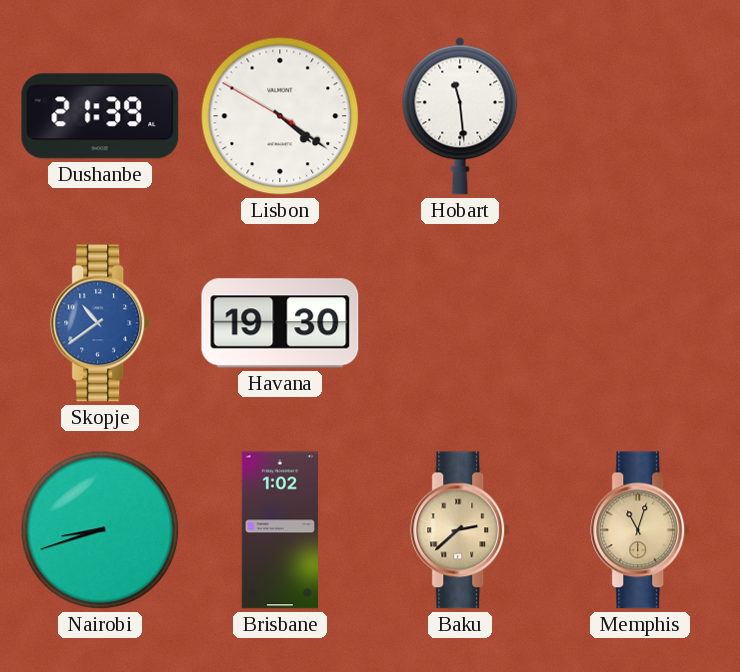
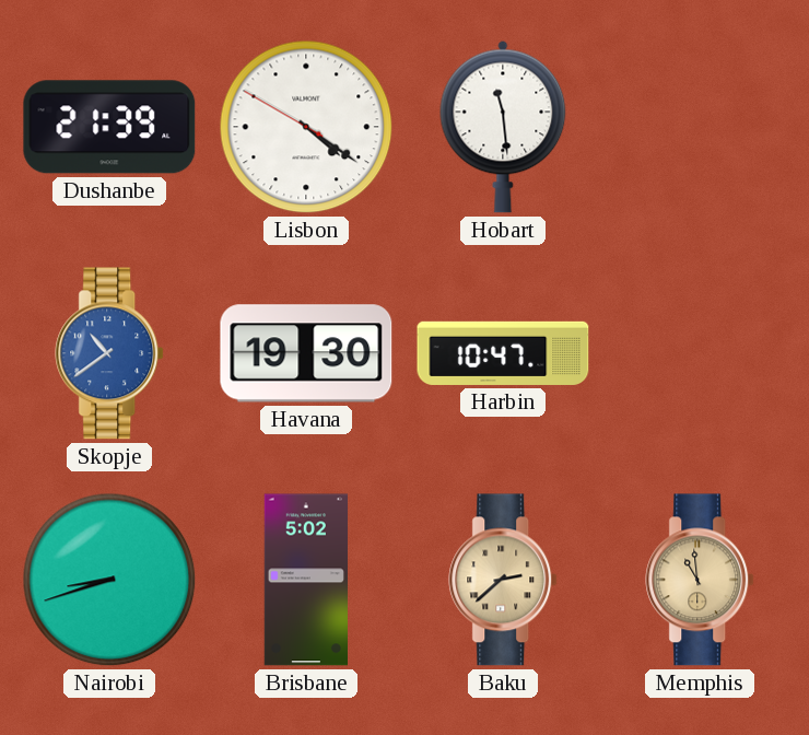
Harbin: none -> 10:47 (503, 353)
Brisbane: 1:02 -> 5:02 (305, 580)
Memphis: 11:03 -> 10:59 (701, 580)
